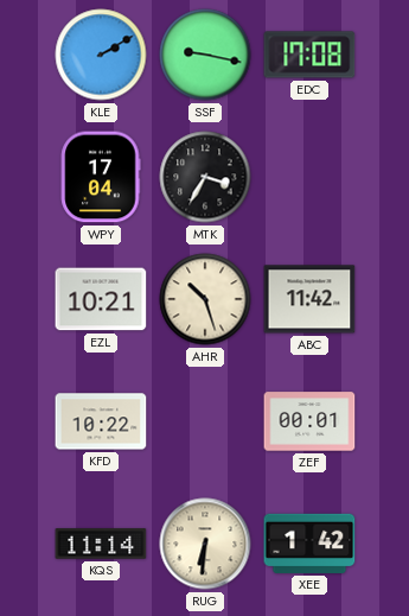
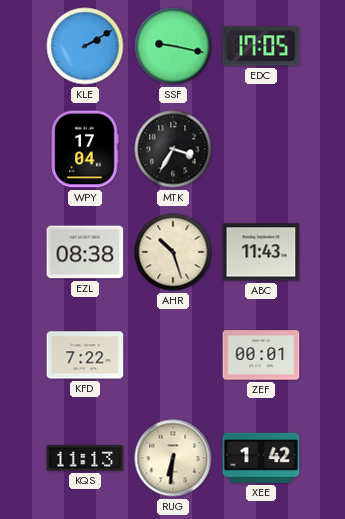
EDC: 17:08 -> 17:05 (261, 46)
EZL: 10:21 -> 08:38 (85, 252)
ABC: 11:42 -> 11:43 (261, 252)
KFD: 10:22 -> 7:22 (85, 355)
KQS: 11:14 -> 11:13 (85, 458)
